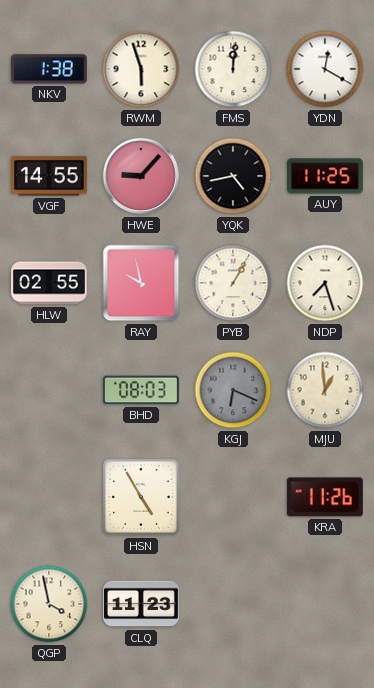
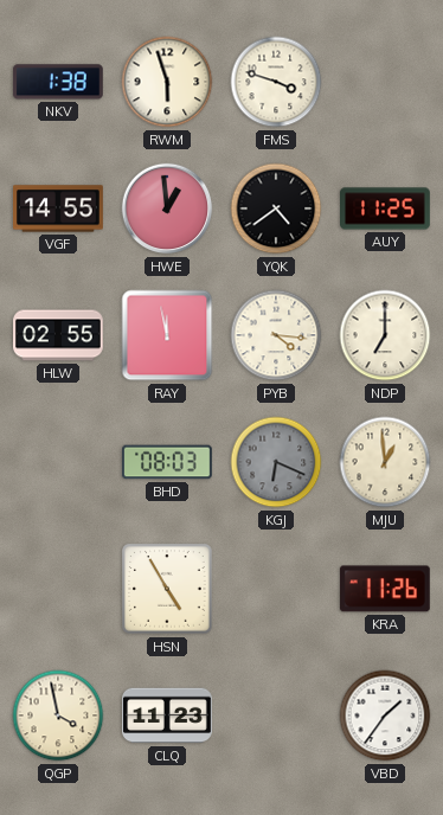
FMS: 12:01 -> 3:48 (276, 82)
YDN: 12:20 -> none (325, 69)
HWE: 9:07 -> 12:59 (167, 208)
YQK: 4:43 -> 4:39 (276, 208)
RAY: 9:58 -> 11:58 (167, 335)
PYB: 1:05 -> 4:16 (276, 335)
NDP: 7:27 -> 7:00 (385, 335)
VBD: none -> 1:36 (385, 715)
